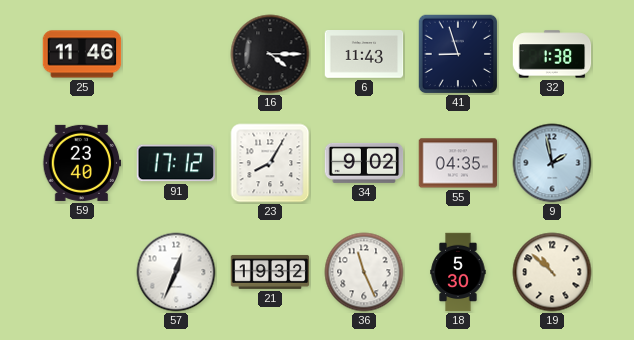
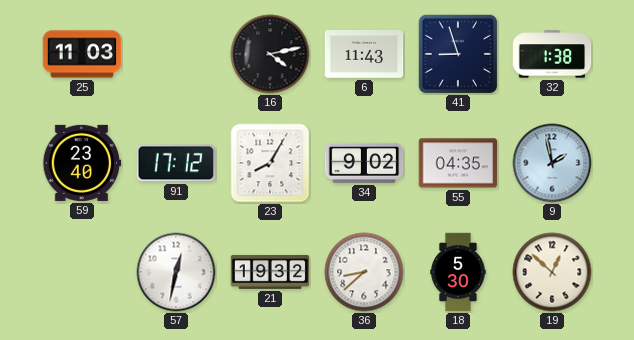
25: 11:46 -> 11:03 (82, 54)
16: 4:15 -> 4:13 (270, 54)
57: 12:34 -> 12:32 (176, 272)
36: 11:26 -> 8:38 (364, 272)
19: 10:52 -> 12:52 (552, 272)
